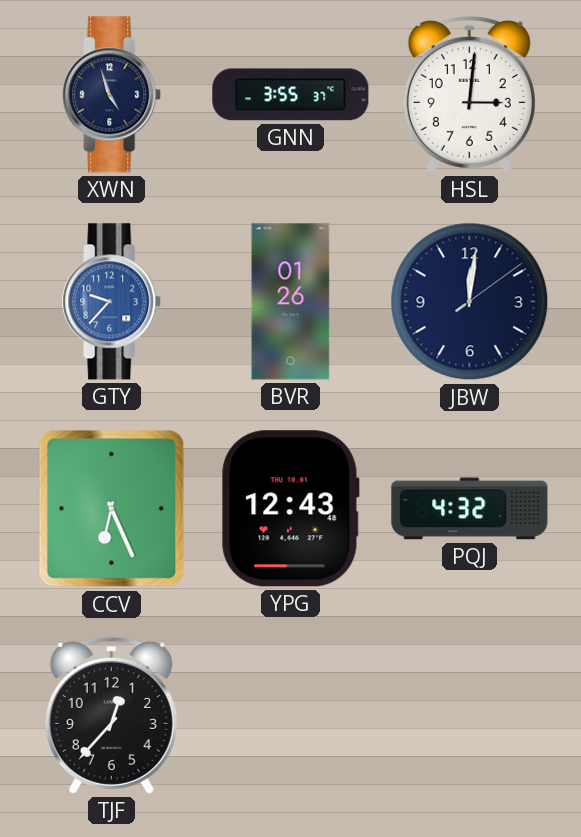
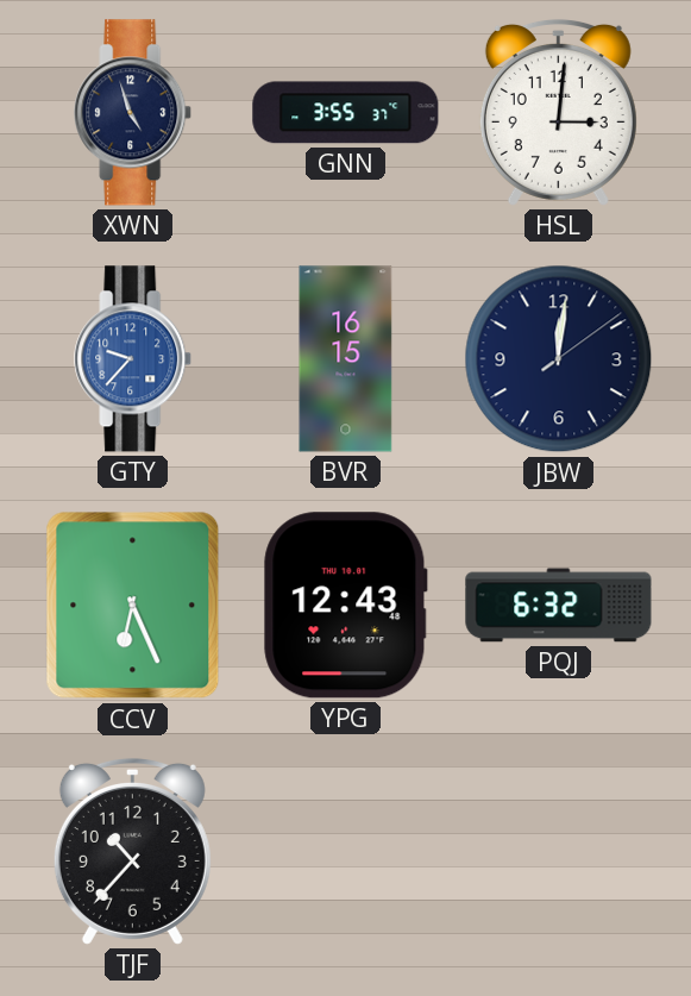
BVR: 01:26 -> 16:15 (346, 359)
PQJ: 4:32 -> 6:32 (559, 606)
TJF: 12:37 -> 10:37 (132, 852)
